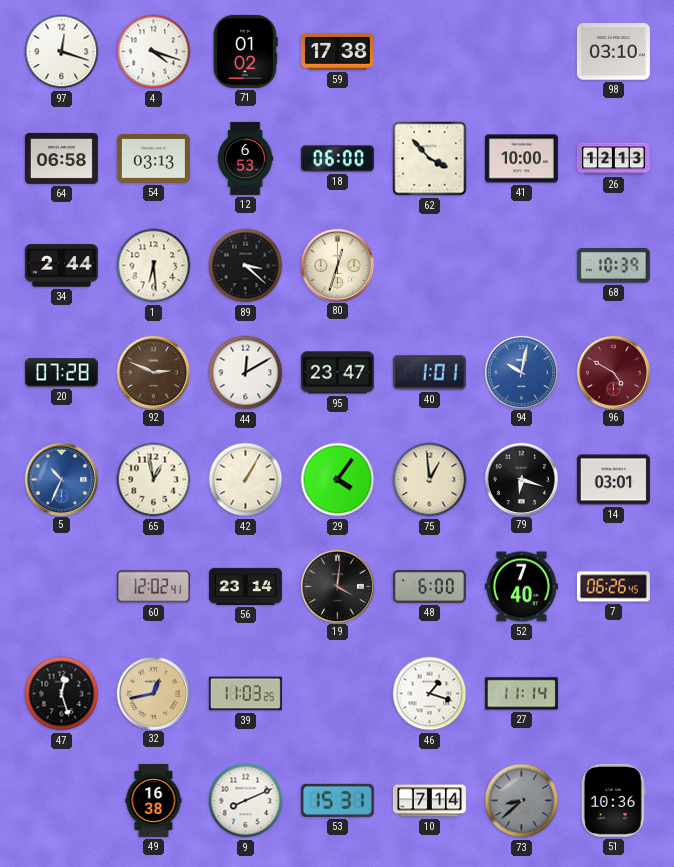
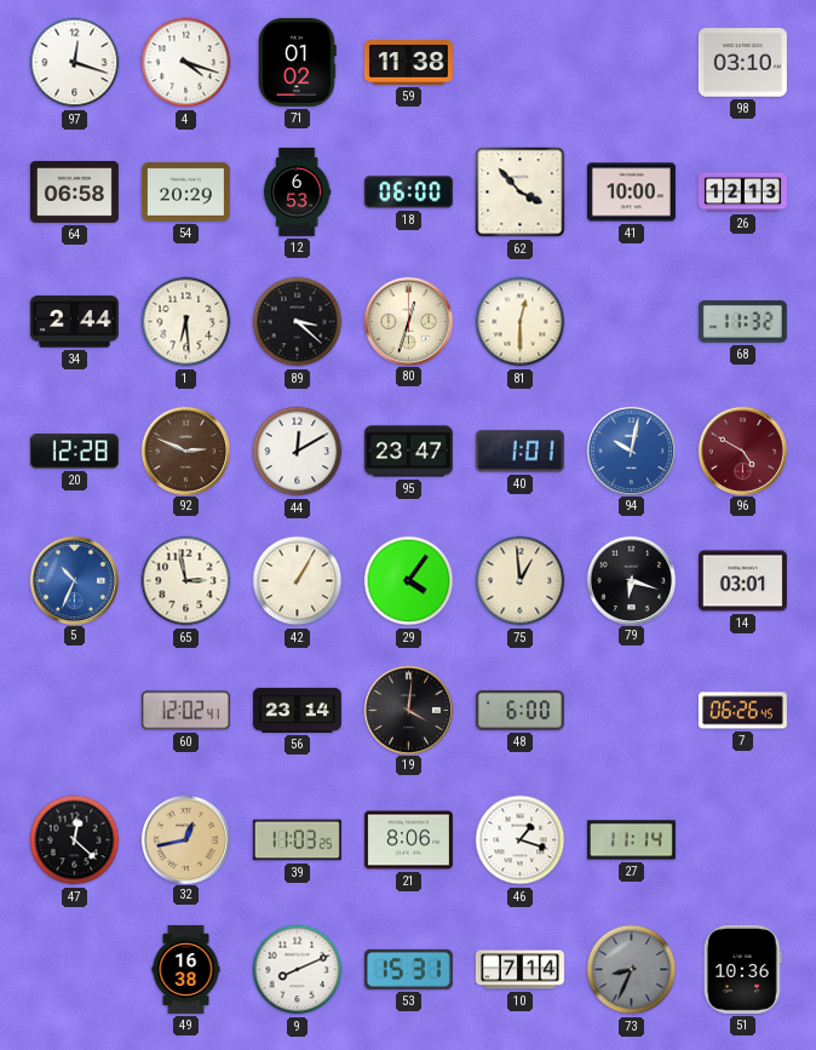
59: 17:38 -> 11:38 (408, 63)
54: 03:13 -> 20:29 (185, 191)
81: none -> 12:30 (521, 322)
68: 10:39 -> 11:32 (742, 322)
20: 07:28 -> 12:28 (74, 452)
65: 12:58 -> 2:58 (186, 581)
52: 7:40 -> none (521, 587)
47: 12:27 -> 12:22 (75, 840)
21: none -> 8:06 (408, 840)
73: 8:38 -> 8:34 (632, 970)
